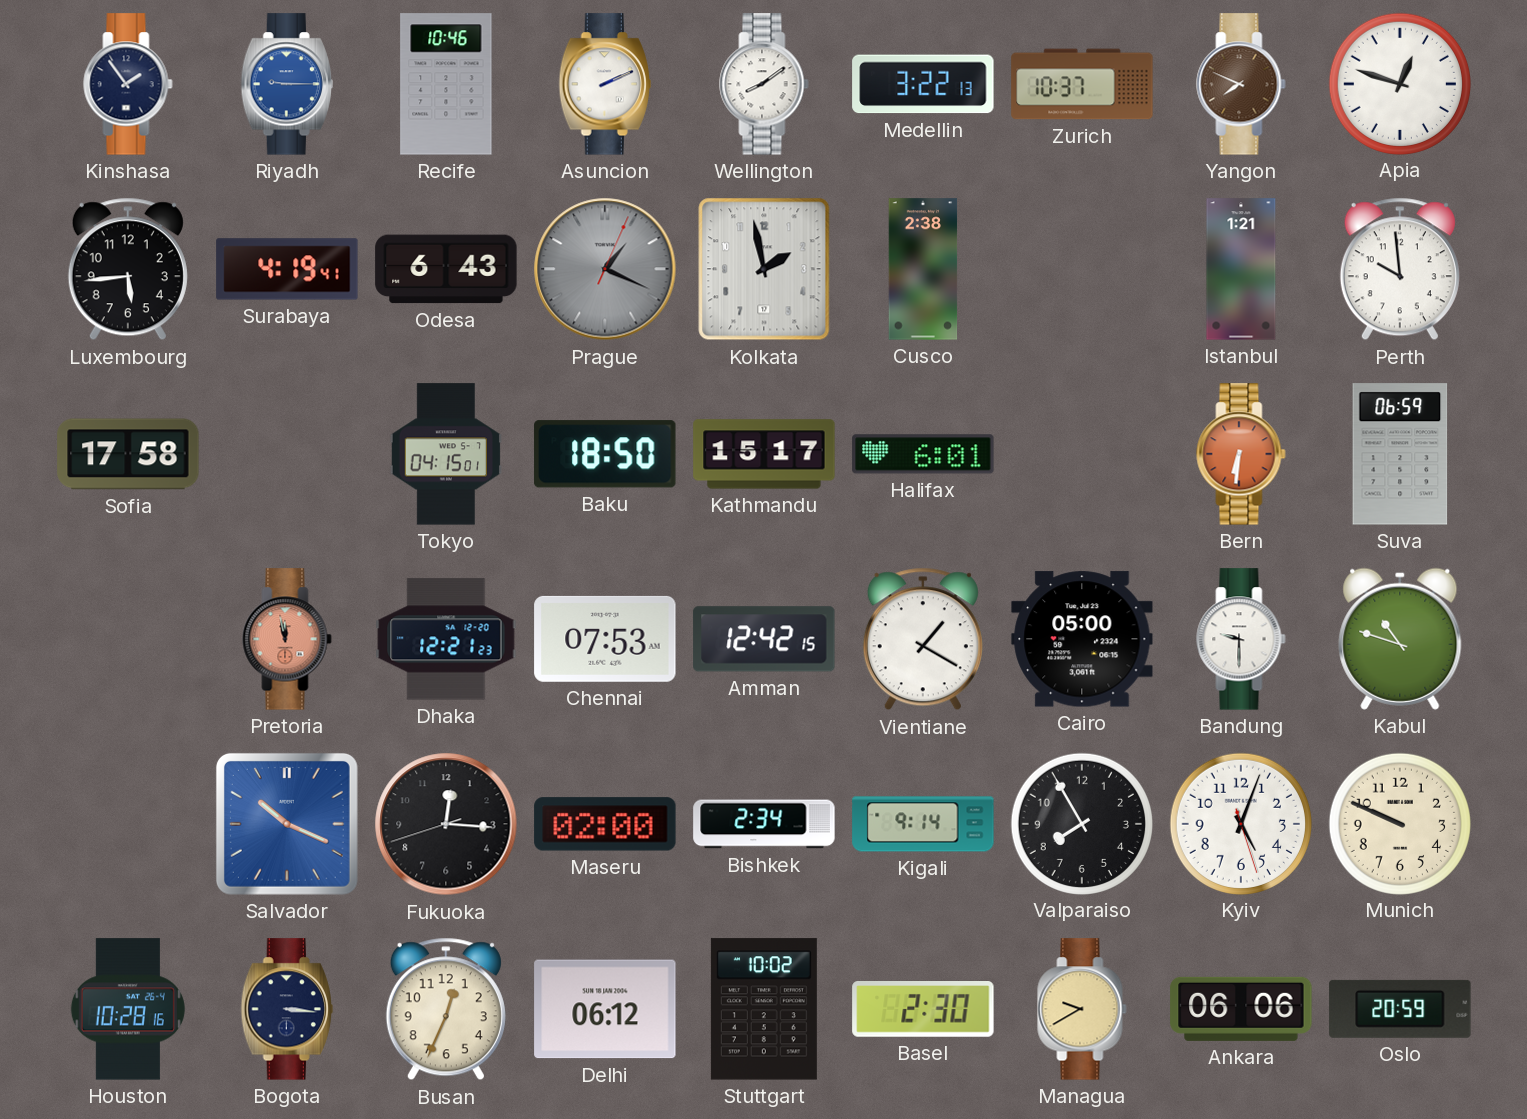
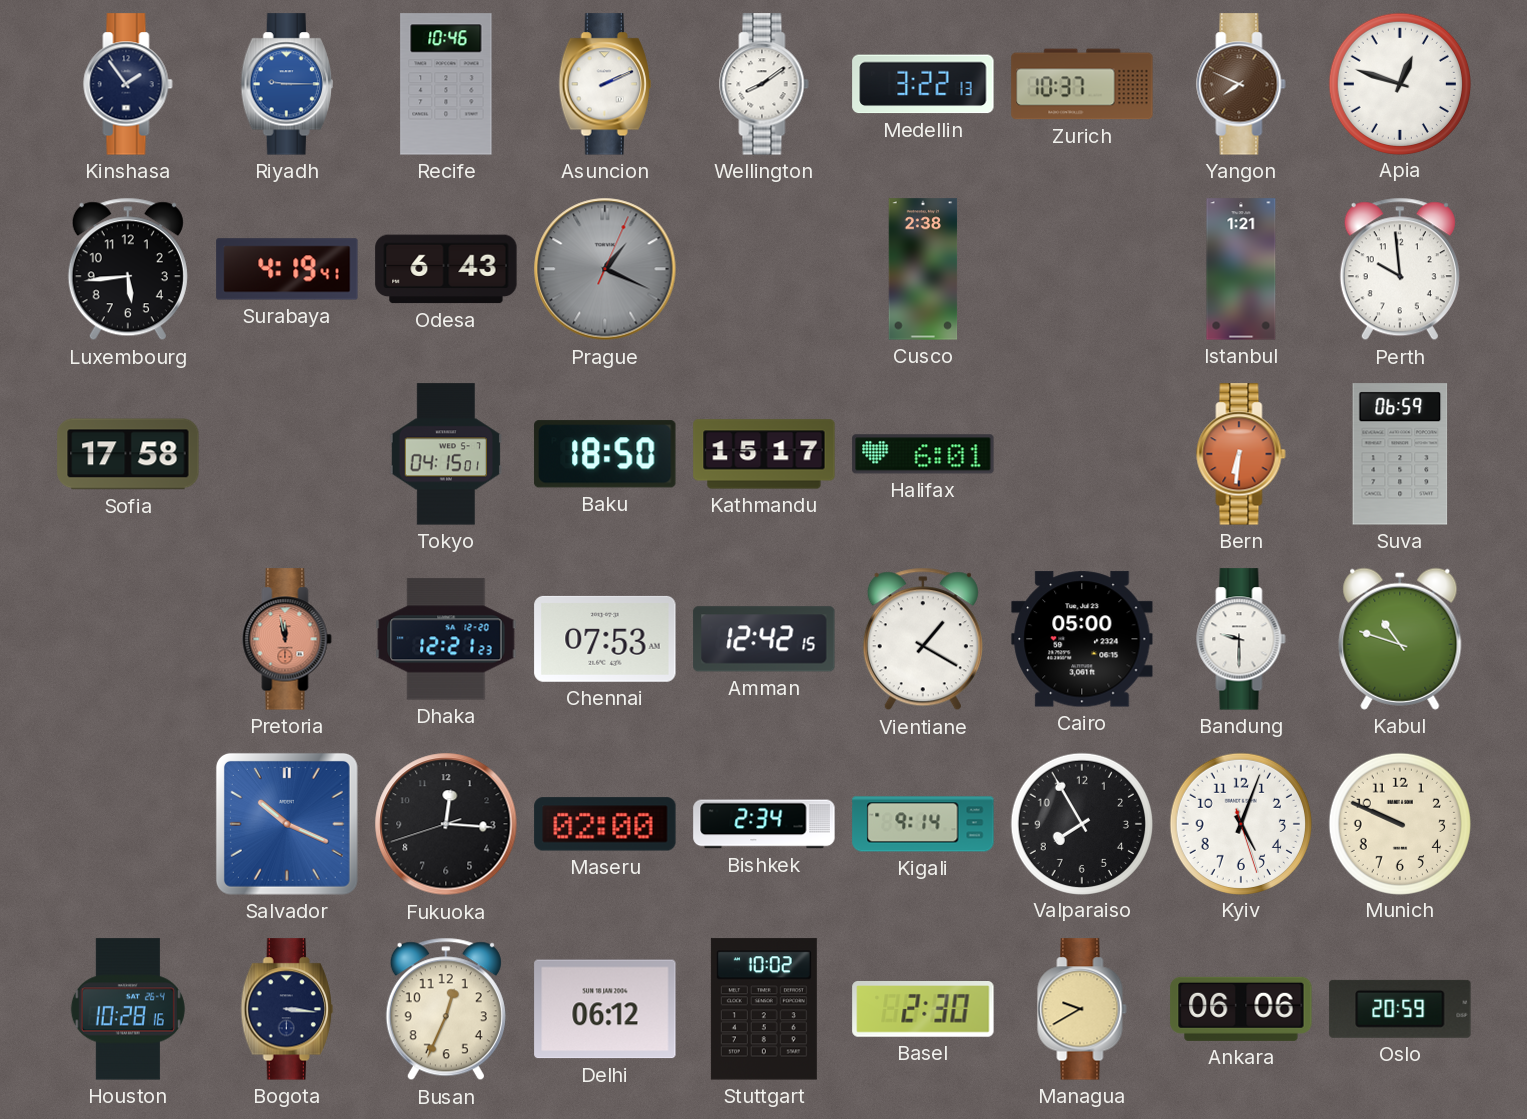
Kolkata: 1:58 -> none (764, 269)
